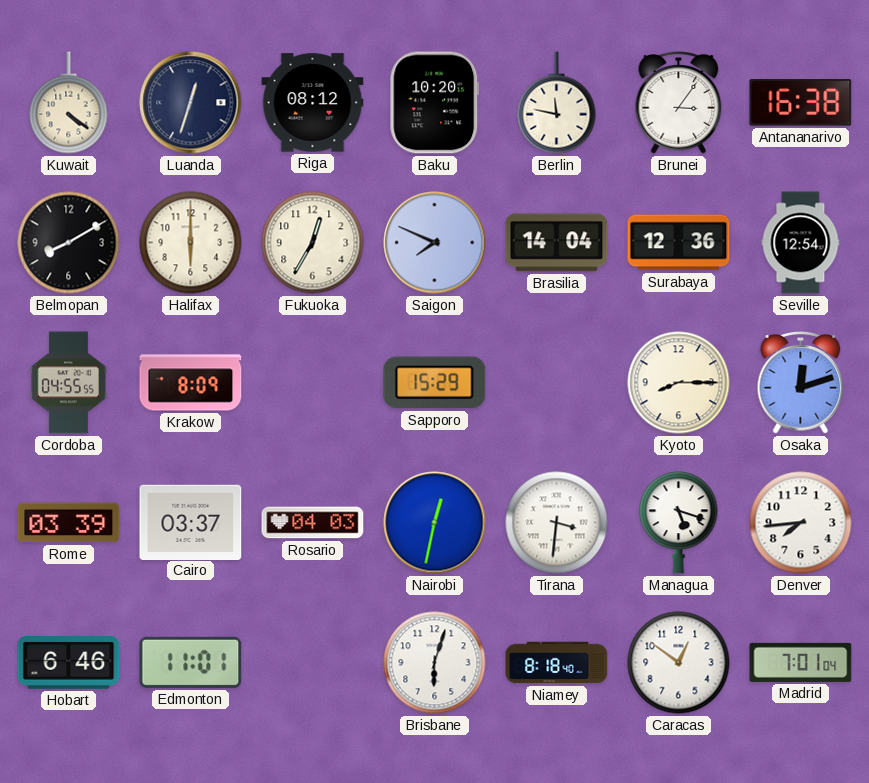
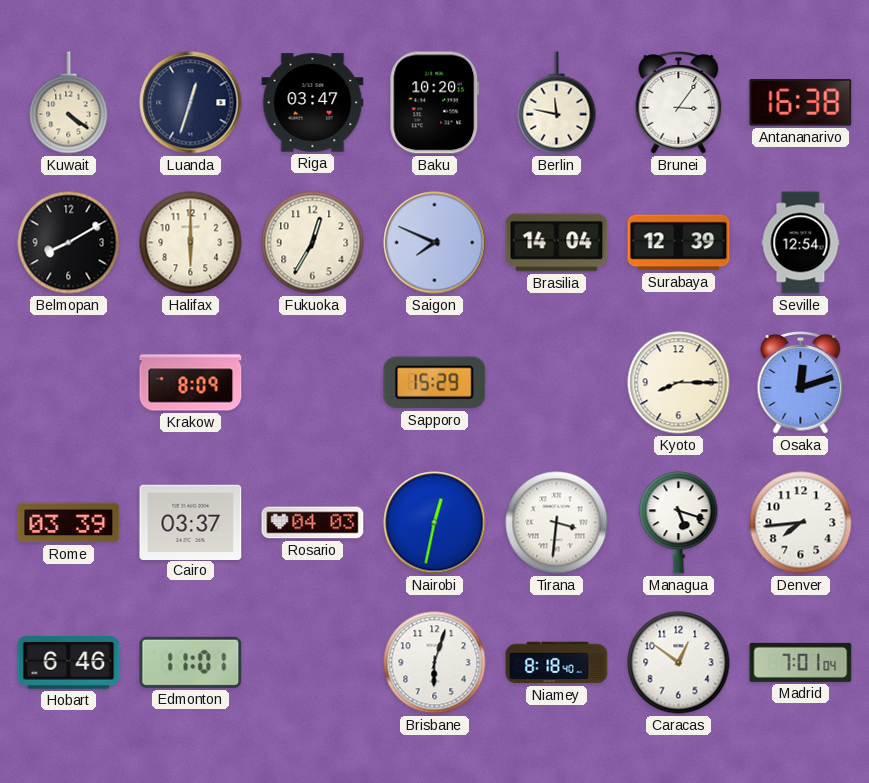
Riga: 08:12 -> 03:47 (313, 103)
Surabaya: 12:36 -> 12:39 (679, 243)
Cordoba: 04:55 -> none (68, 383)
